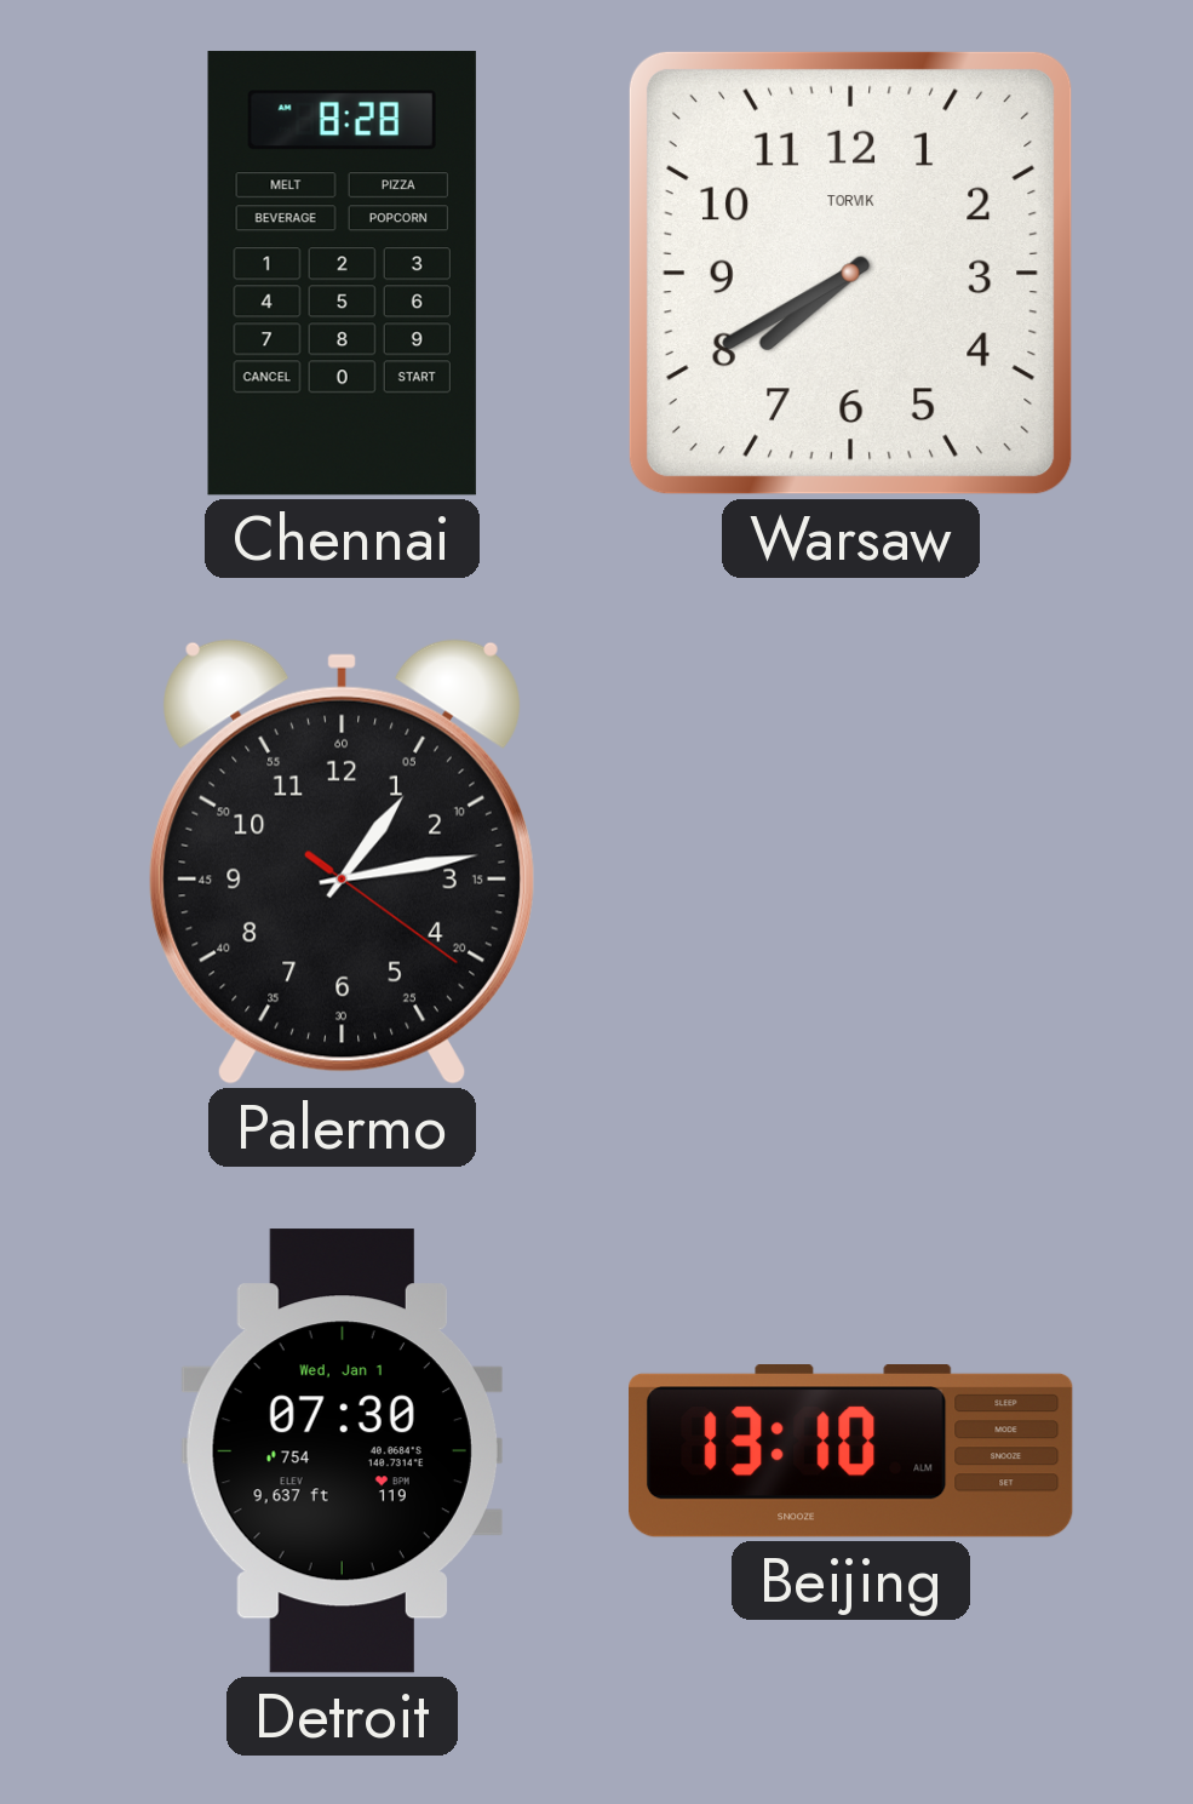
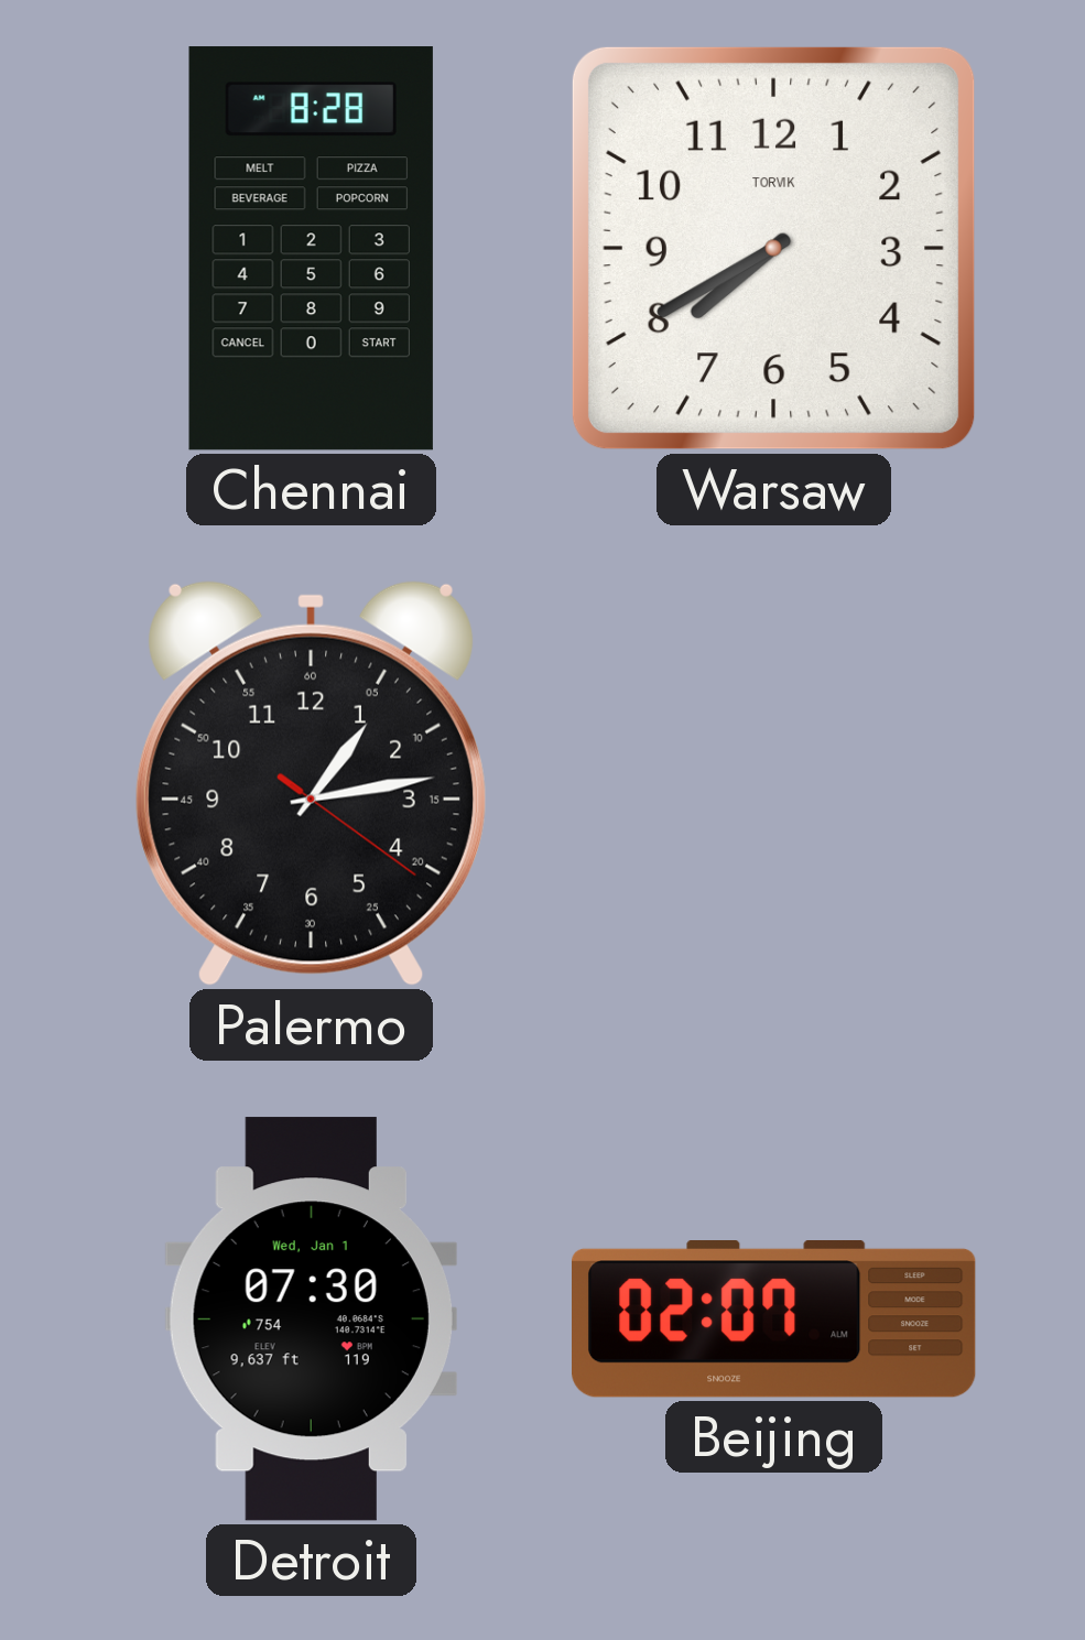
Beijing: 13:10 -> 02:07 (774, 1319)
